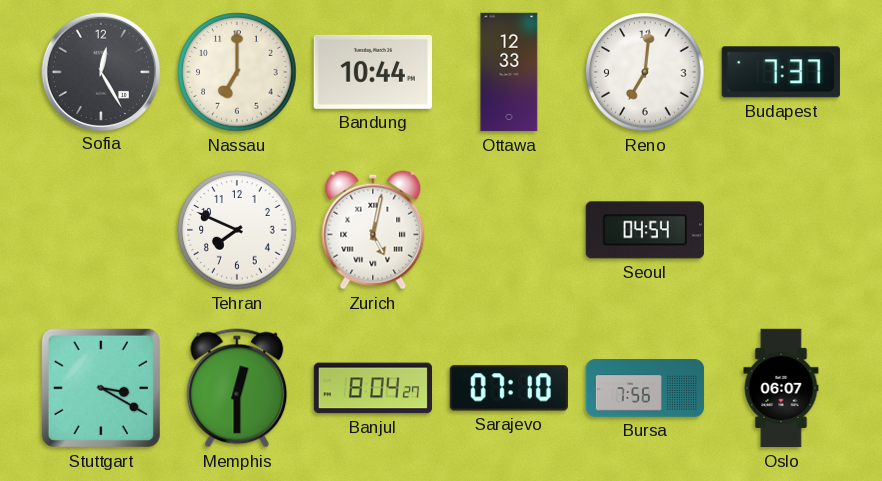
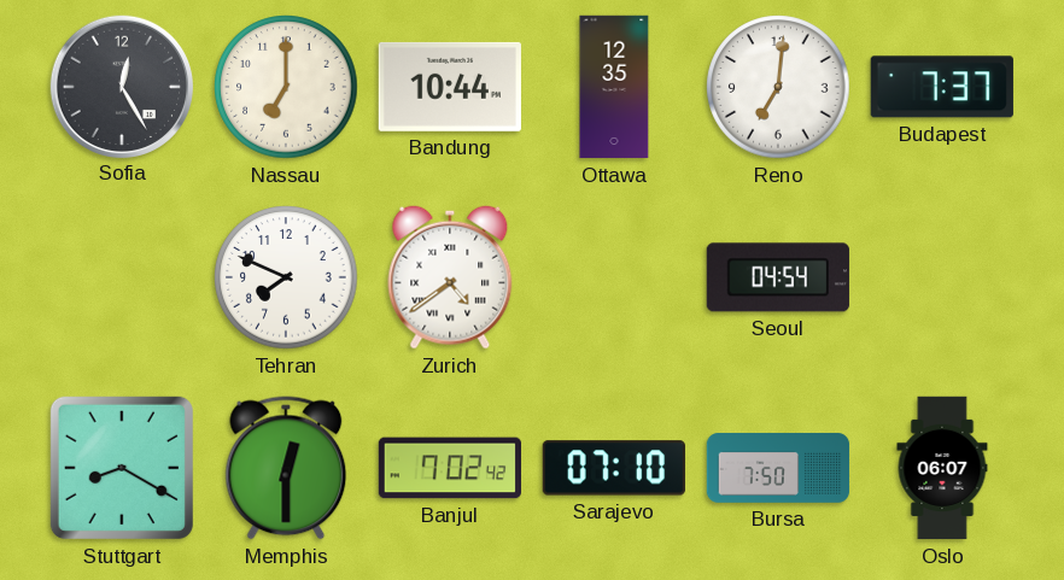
Ottawa: 12:33 -> 12:35 (614, 87)
Zurich: 5:02 -> 4:39 (450, 277)
Stuttgart: 3:20 -> 8:20 (122, 468)
Banjul: 8:04 -> 7:02 (449, 468)
Bursa: 7:56 -> 7:50 (778, 468)
